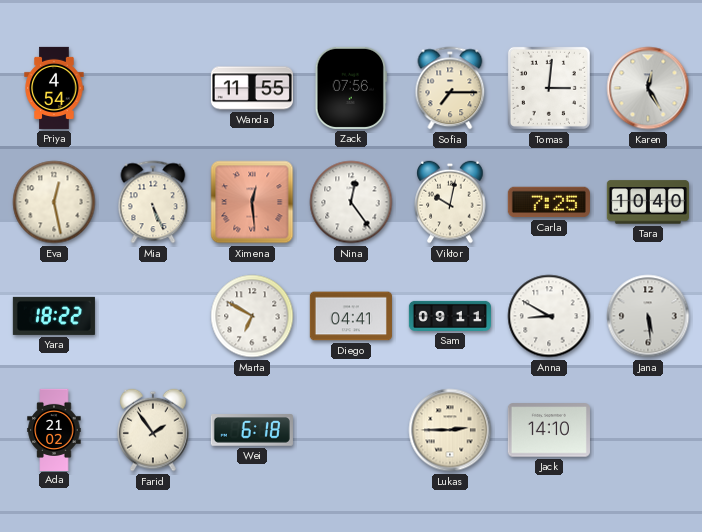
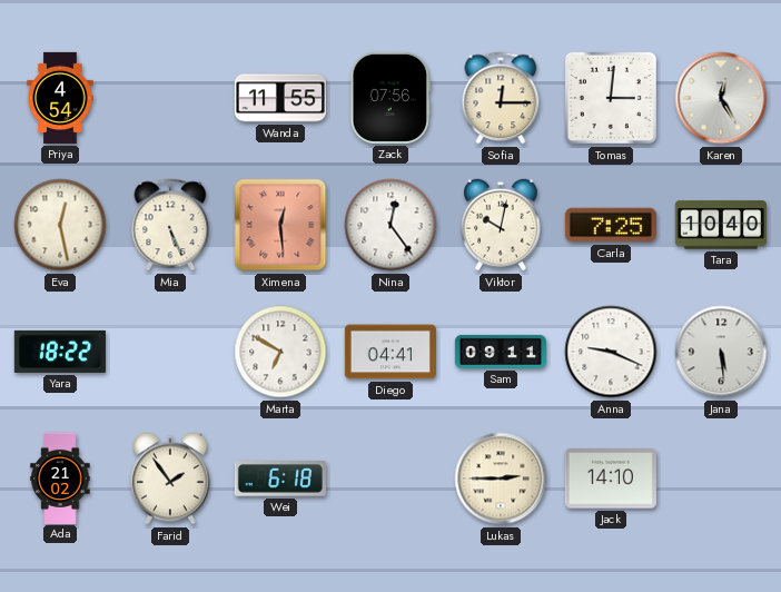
Sofia: 7:15 -> 12:15 (501, 98)
Anna: 8:50 -> 9:19 (611, 352)
